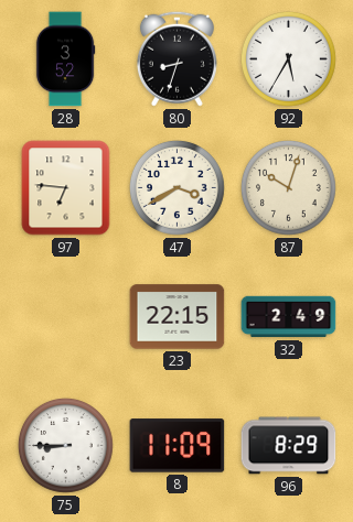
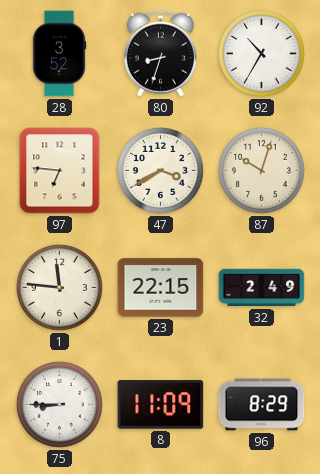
92: 5:35 -> 10:35 (262, 54)
1: none -> 11:46 (60, 288)
